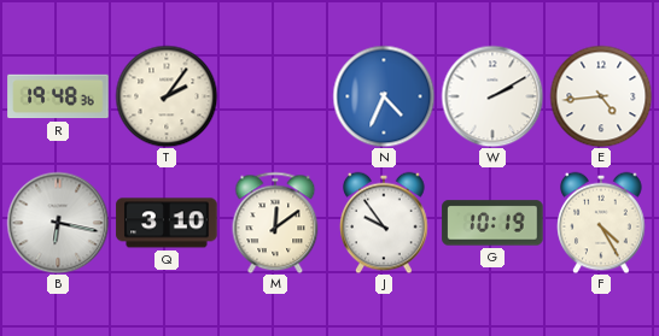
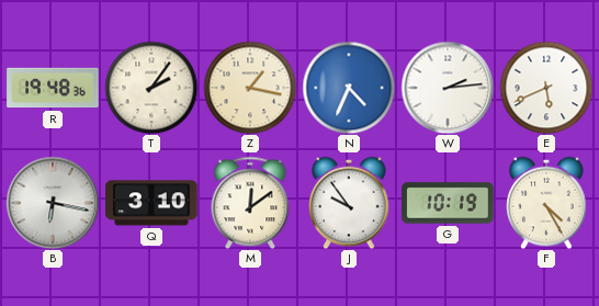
Z: none -> 1:17 (250, 88)
W: 2:10 -> 2:14 (448, 88)
E: 4:44 -> 5:41 (546, 88)
